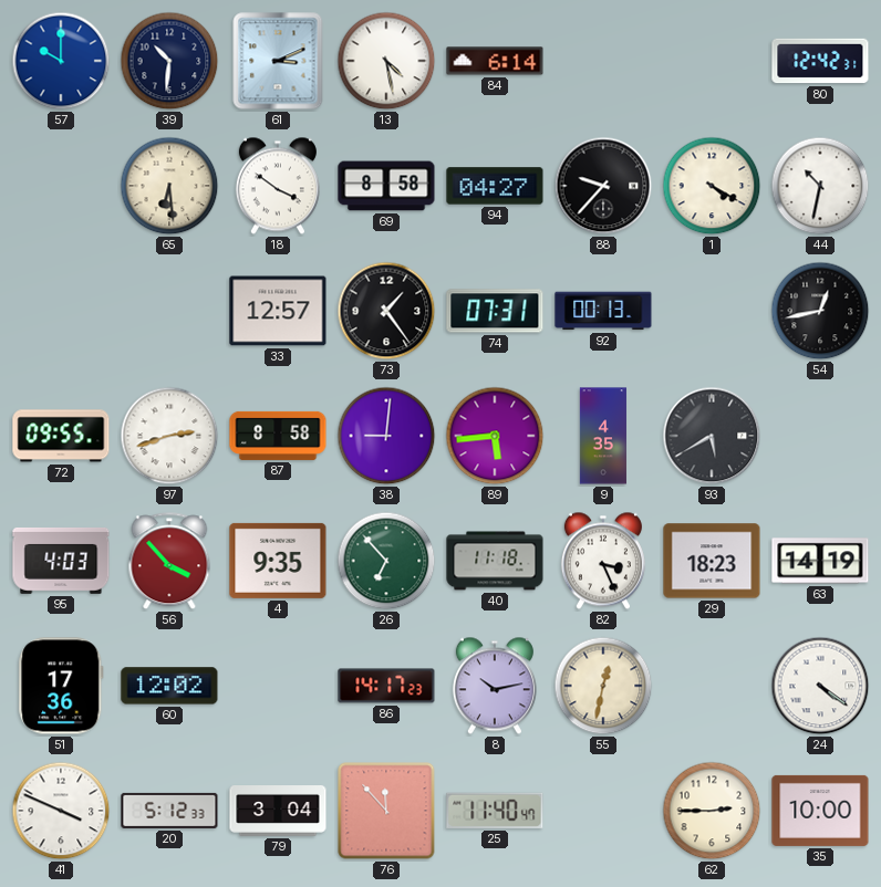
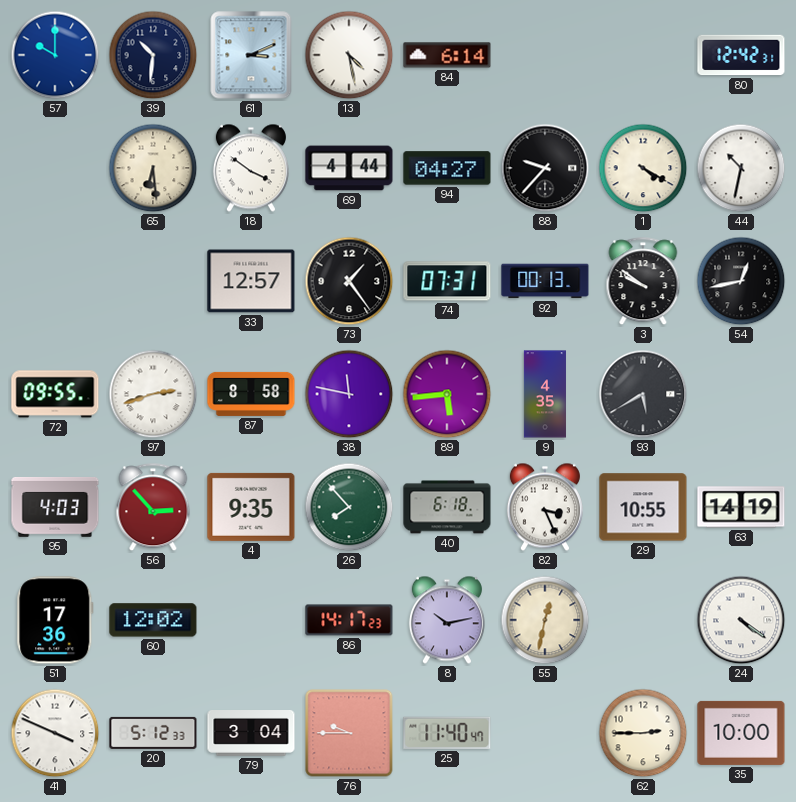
69: 8:58 -> 4:44 (349, 168)
3: none -> 9:51 (643, 282)
38: 9:01 -> 11:47 (349, 394)
56: 3:53 -> 2:53 (153, 508)
26: 6:53 -> 7:53 (349, 507)
40: 11:18 -> 6:18 (447, 507)
29: 18:23 -> 10:55 (643, 507)
76: 11:53 -> 9:45 (349, 733)
